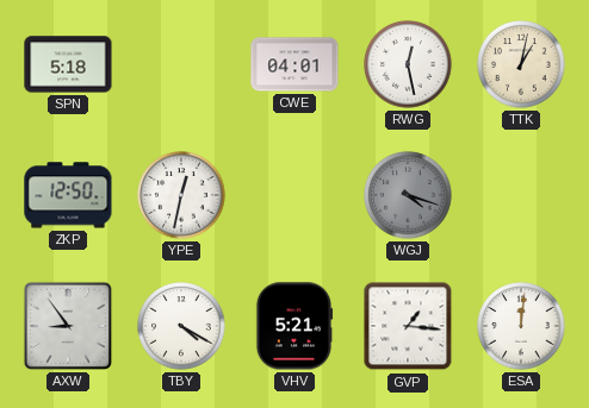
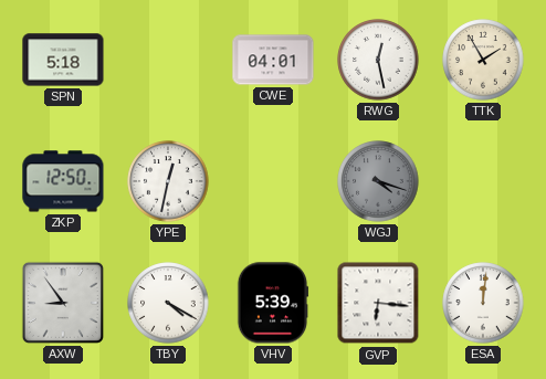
TTK: 1:02 -> 1:55 (483, 60)
VHV: 5:21 -> 5:39 (273, 303)
GVP: 1:16 -> 6:16 (378, 303)
